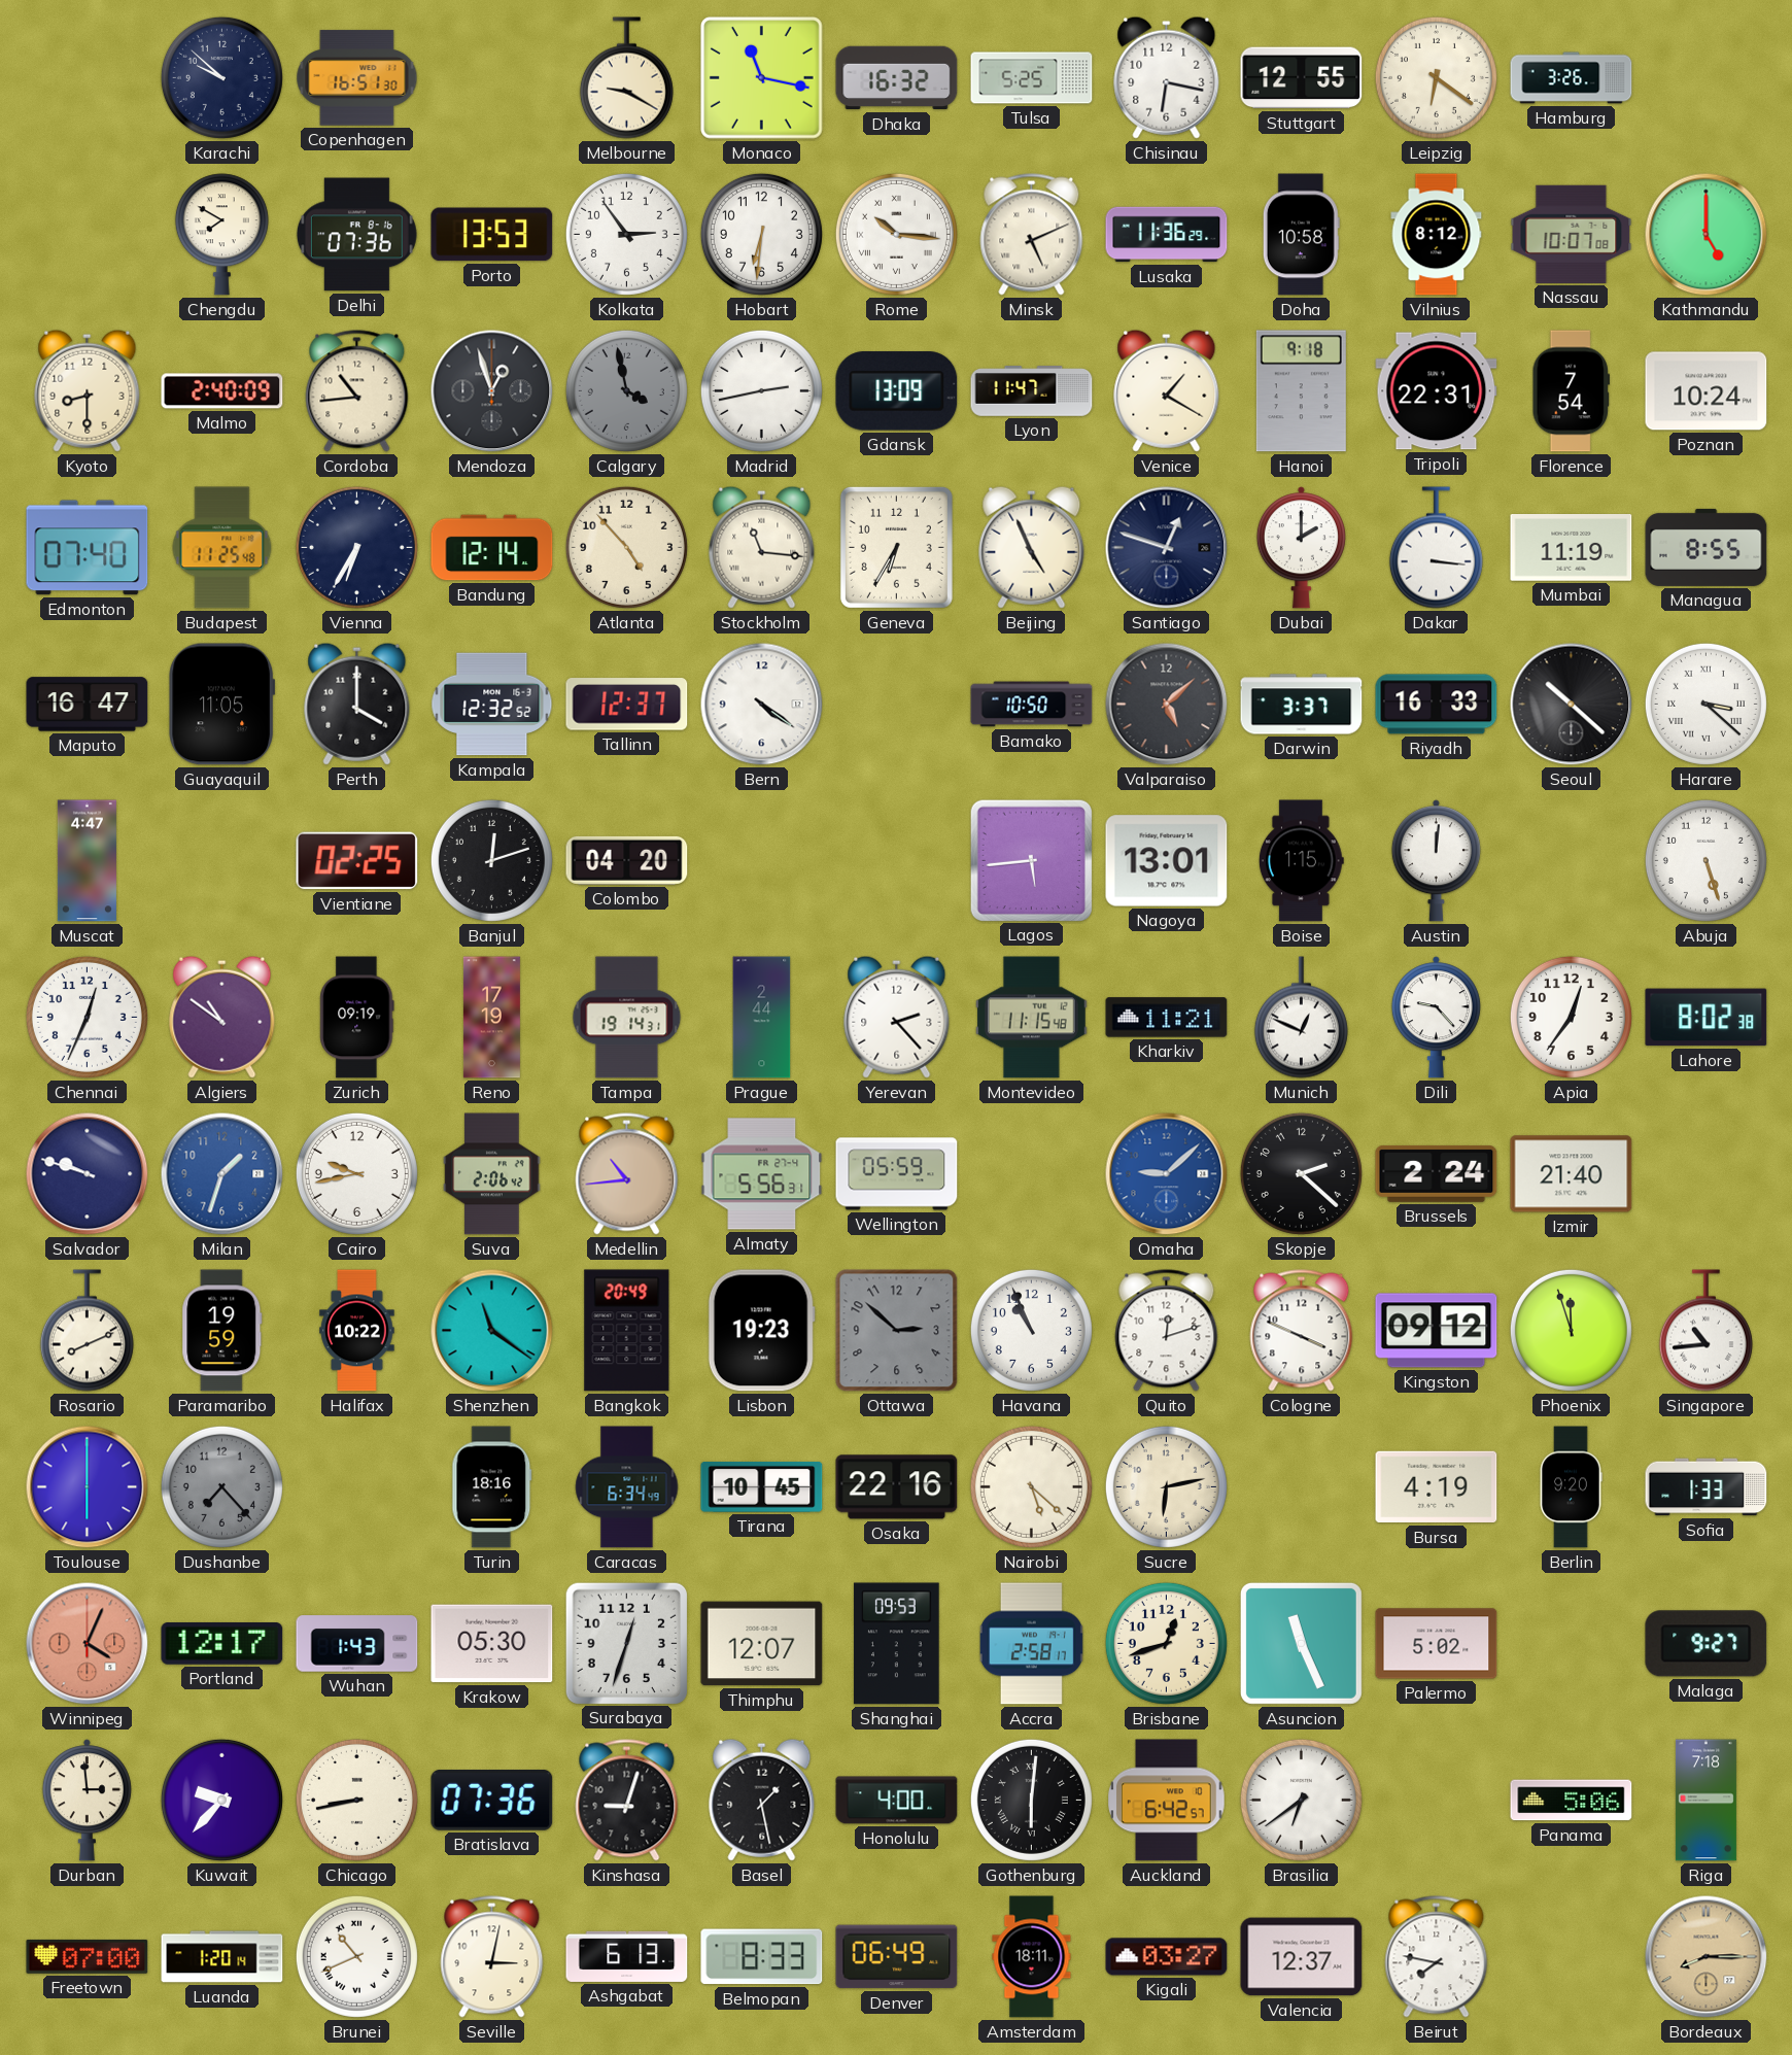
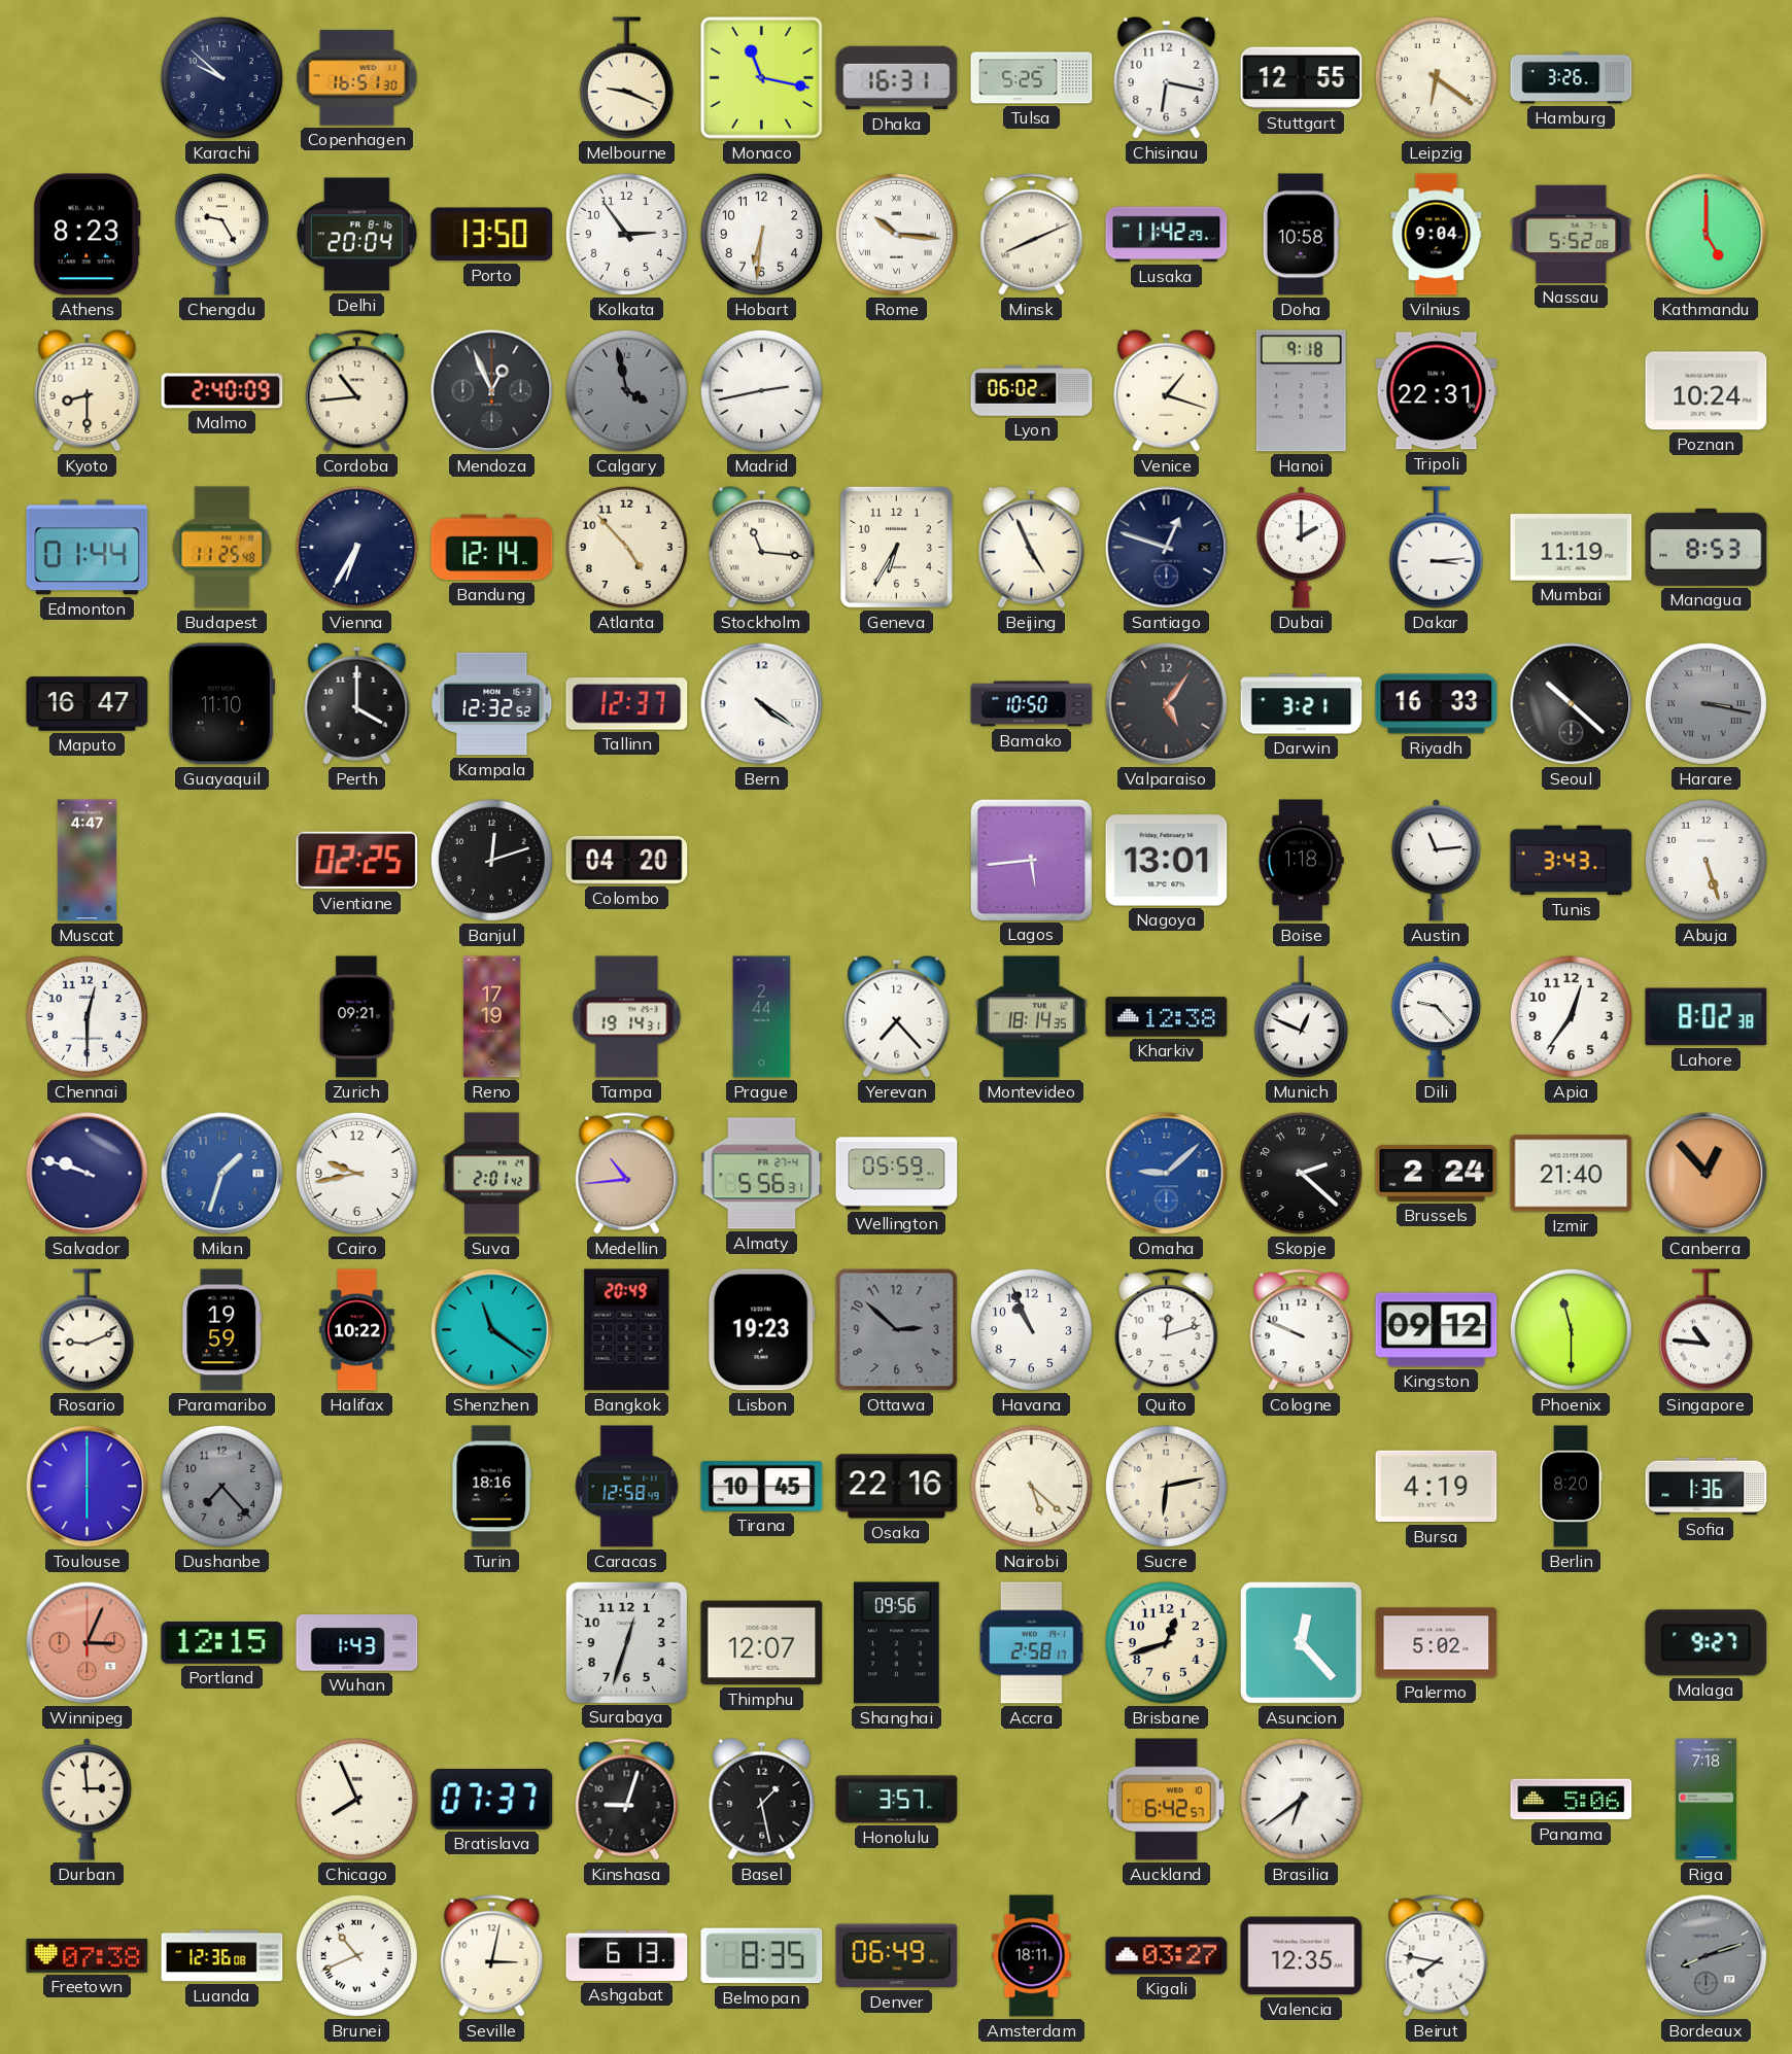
Melbourne: 9:20 -> 9:19 (626, 78)
Dhaka: 16:32 -> 16:31 (897, 78)
Athens: none -> 8:23 (87, 235)
Chengdu: 7:50 -> 9:25 (221, 235)
Delhi: 07:36 -> 20:04 (356, 235)
Porto: 13:53 -> 13:50 (492, 235)
Minsk: 5:11 -> 8:11 (1032, 235)
Lusaka: 11:36 -> 11:42 (1167, 235)
Vilnius: 8:12 -> 9:04 (1437, 235)
Nassau: 10:07 -> 5:52 (1572, 234)
Mendoza: 12:57 -> 12:56 (492, 391)
Gdansk: 13:09 -> none (897, 391)
Lyon: 11:47 -> 06:02 (1032, 391)
Venice: 1:20 -> 1:18 (1167, 390)
Florence: 7:54 -> none (1571, 391)
Edmonton: 07:40 -> 01:44 (88, 548)
Dakar: 3:16 -> 3:14 (1436, 548)
Managua: 8:55 -> 8:53 (1707, 547)
Guayaquil: 11:05 -> 11:10 (221, 704)
Valparaiso: 5:08 -> 5:06 (1167, 704)
Darwin: 3:37 -> 3:21 (1302, 704)
Harare: 3:22 -> 3:17 (1705, 703)
Harare dial: white -> grey (1705, 703)
Boise: 1:15 -> 1:18 (1301, 861)
Austin: 12:01 -> 11:14 (1436, 861)
Tunis: none -> 3:43 (1572, 861)
Chennai: 12:34 -> 12:30 (87, 1016)
Algiers: 10:51 -> none (222, 1017)
Zurich: 09:19 -> 09:21 (357, 1017)
Yerevan: 2:23 -> 7:23 (897, 1016)
Montevideo: 11:15 -> 18:14 (1032, 1017)
Kharkiv: 11:21 -> 12:38 (1167, 1017)
Suva: 2:06 -> 2:01 (492, 1174)
Canberra: none -> 12:53 (1707, 1174)
Rosario: 8:11 -> 9:11 (87, 1330)
Cologne: 3:49 -> 9:49 (1302, 1330)
Phoenix: 11:57 -> 11:30 (1571, 1329)
Singapore: 10:44 -> 10:46 (1705, 1330)
Caracas: 6:34 -> 12:58 (627, 1487)
Berlin: 9:20 -> 8:20 (1571, 1487)
Sofia: 1:33 -> 1:36 (1707, 1487)
Winnipeg: 4:04 -> 3:04 (88, 1643)
Portland: 12:17 -> 12:15 (222, 1643)
Krakow: 05:30 -> none (492, 1644)
Shanghai: 09:53 -> 09:56 (897, 1643)
Asuncion: 11:26 -> 12:23 (1301, 1642)
Kuwait: 9:37 -> none (221, 1800)
Chicago: 8:43 -> 7:56 (356, 1799)
Bratislava: 07:36 -> 07:37 (492, 1800)
Honolulu: 4:00 -> 3:57 (897, 1800)
Gothenburg: 6:01 -> none (1031, 1800)
Freetown: 07:00 -> 07:38 (88, 1955)
Luanda: 1:20 -> 12:36 (222, 1956)
Belmopan: 8:33 -> 8:35 (762, 1956)
Valencia: 12:37 -> 12:35 (1302, 1956)
Bordeaux: 8:15 -> 8:12 (1707, 1956)
Bordeaux dial: champagne -> grey (1707, 1956)
